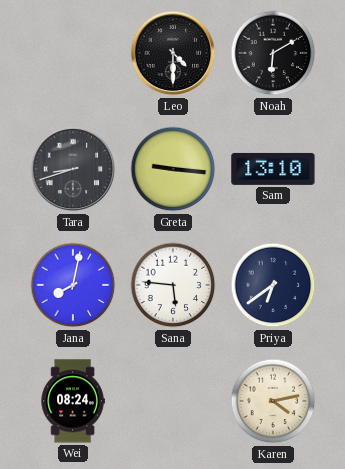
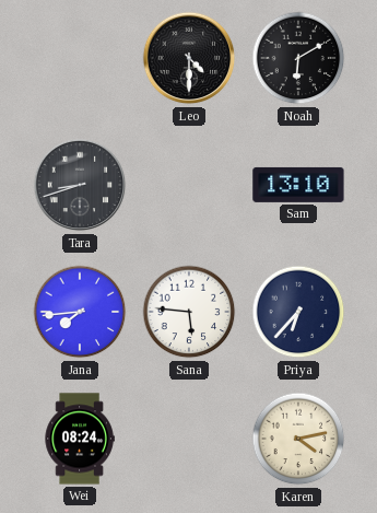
Greta: 9:16 -> none (173, 169)
Jana: 8:02 -> 7:44 (80, 312)
Priya: 6:39 -> 6:37 (298, 312)
